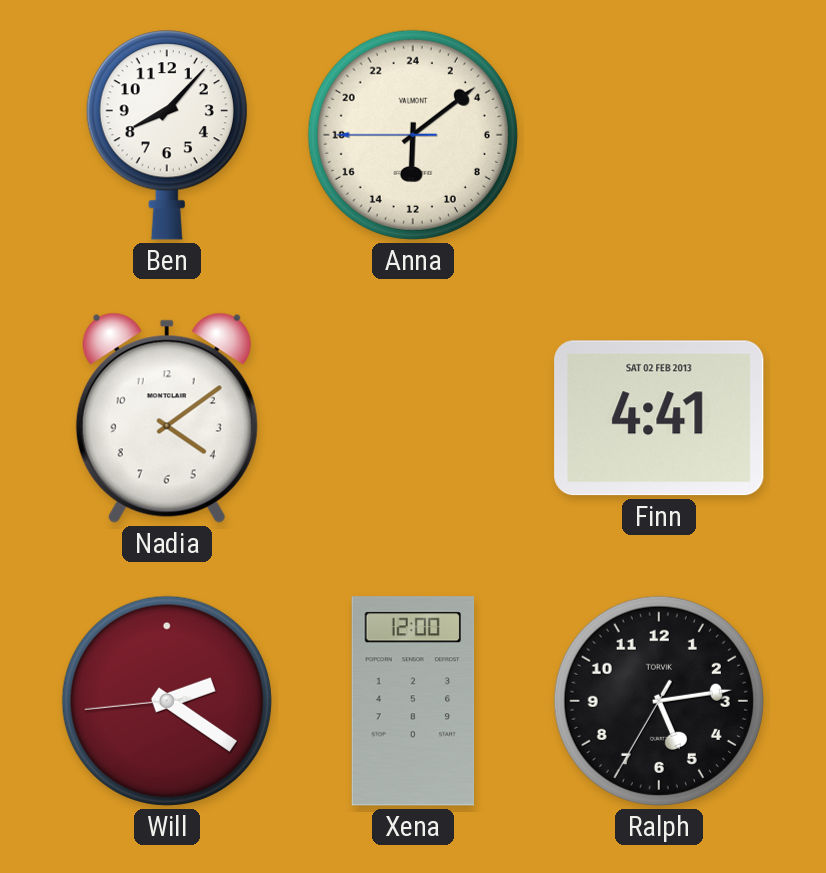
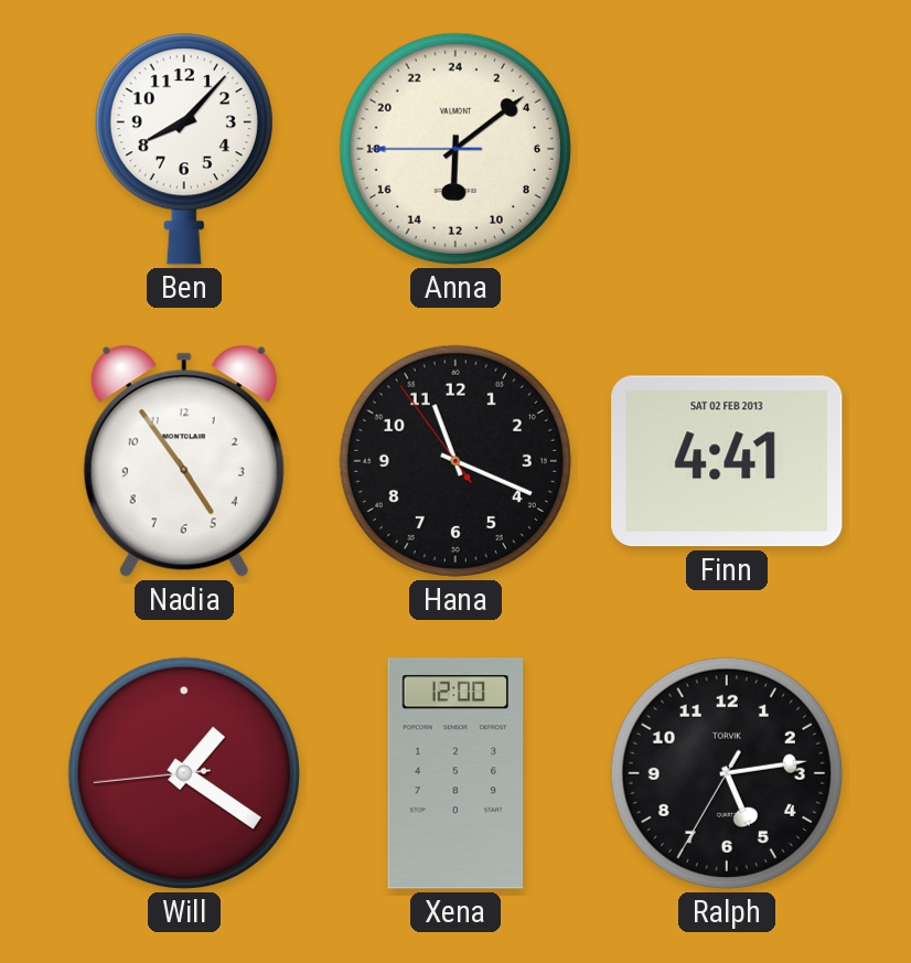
Nadia: 4:09 -> 4:54 (184, 461)
Hana: none -> 11:18 (456, 461)
Will: 2:20 -> 1:20 (184, 773)
